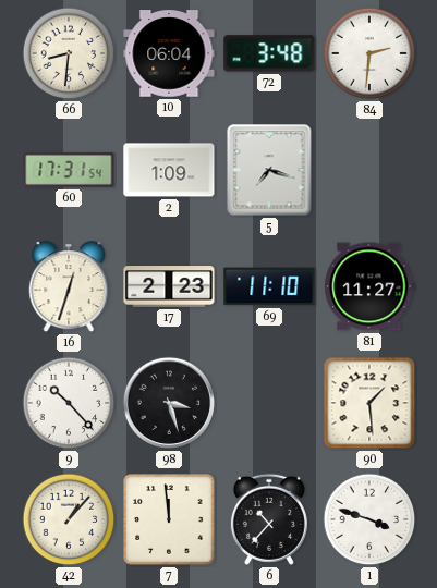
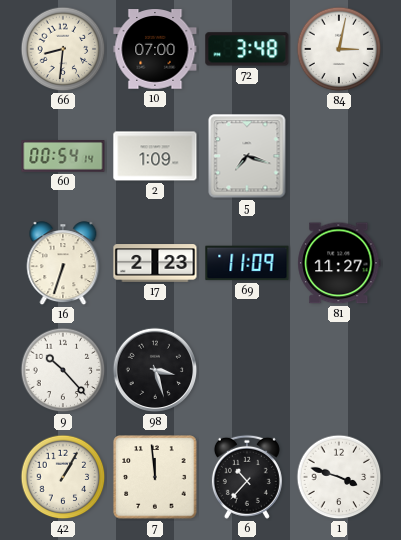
10: 06:04 -> 07:00 (155, 49)
84: 2:31 -> 3:02 (339, 49)
60: 17:31 -> 00:54 (63, 157)
16: 12:33 -> 6:33 (63, 264)
69: 11:10 -> 11:09 (247, 263)
90: 1:29 -> none (369, 403)
42: 1:07 -> 1:05 (63, 477)
